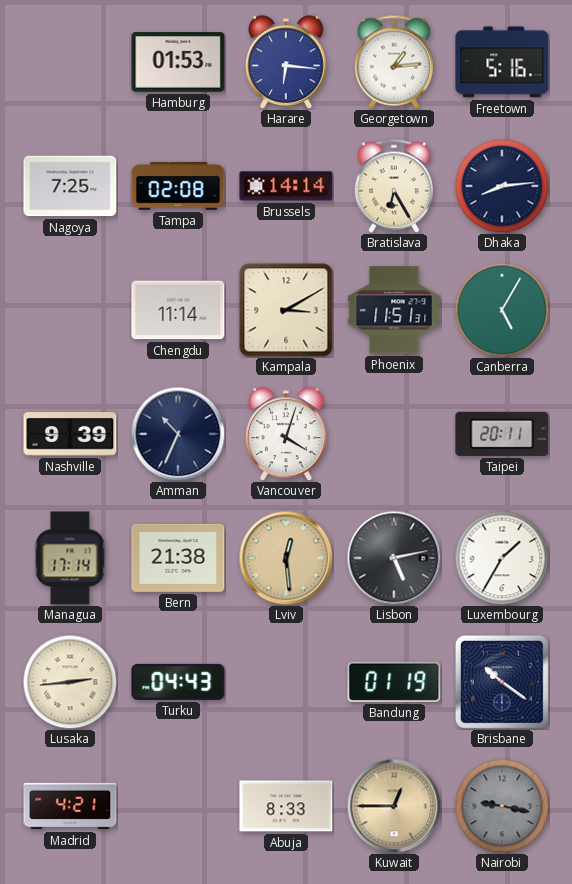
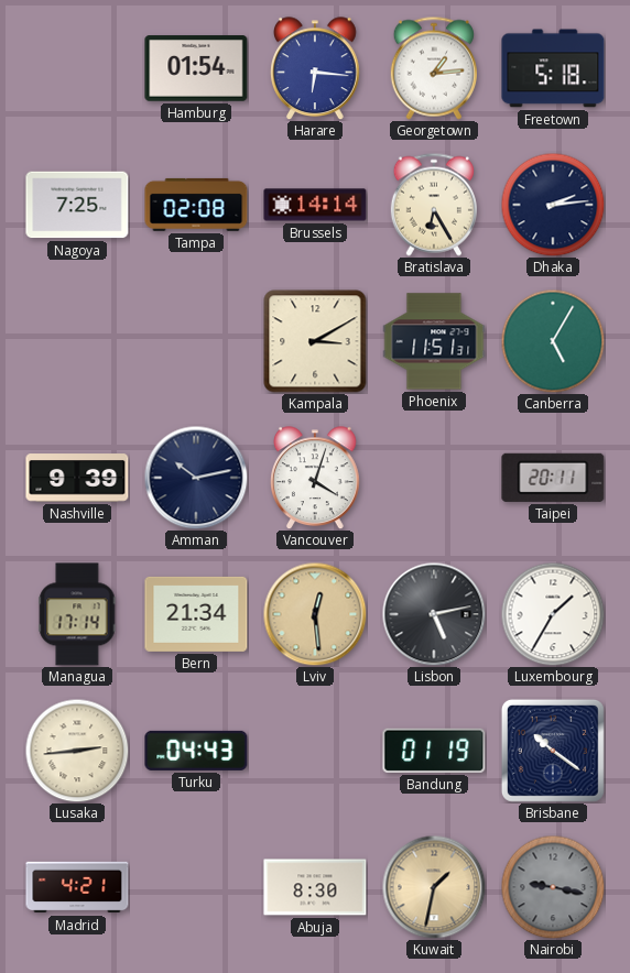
Hamburg: 01:53 -> 01:54 (196, 68)
Freetown: 5:16 -> 5:18 (553, 68)
Dhaka: 8:14 -> 2:14 (553, 205)
Chengdu: 11:14 -> none (178, 310)
Amman: 10:34 -> 10:13 (196, 478)
Bern: 21:38 -> 21:34 (196, 614)
Abuja: 8:33 -> 8:30 (315, 887)
Kuwait: 12:45 -> 1:32 (434, 887)
